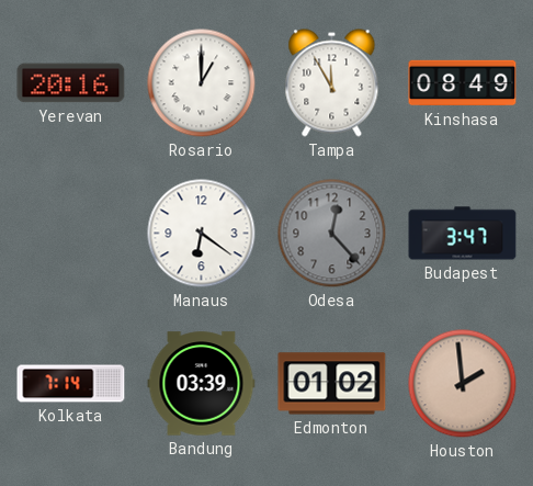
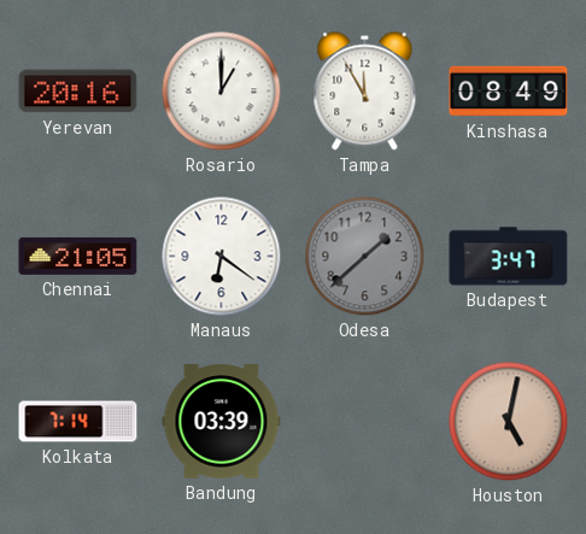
Chennai: none -> 21:05 (78, 256)
Odesa: 12:23 -> 1:38 (365, 257)
Edmonton: 01:02 -> none (332, 384)
Houston: 1:59 -> 5:02 (509, 422)
